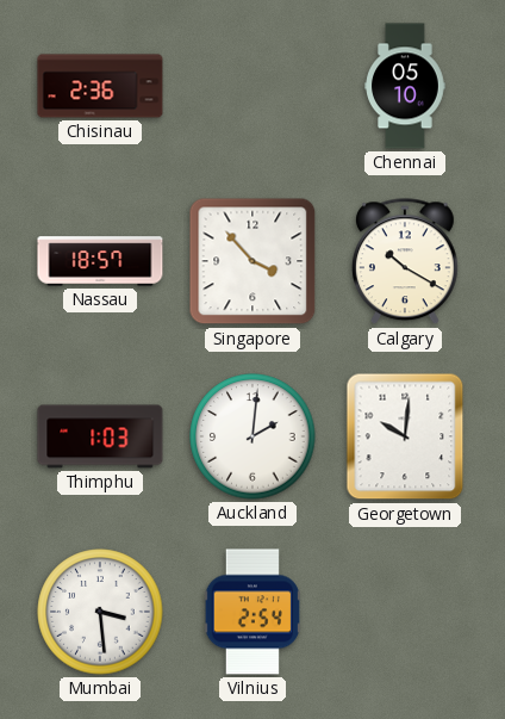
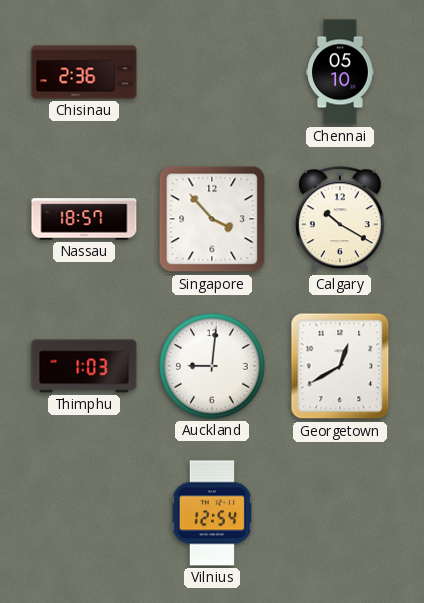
Auckland: 2:01 -> 9:01 (212, 366)
Georgetown: 10:01 -> 12:40 (340, 366)
Mumbai: 3:29 -> none (100, 612)
Vilnius: 2:54 -> 12:54 (211, 513)
